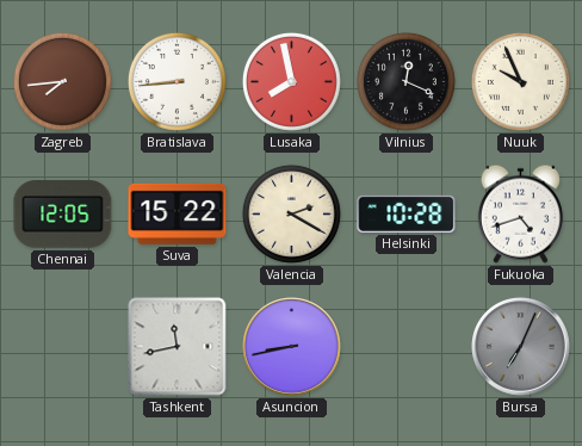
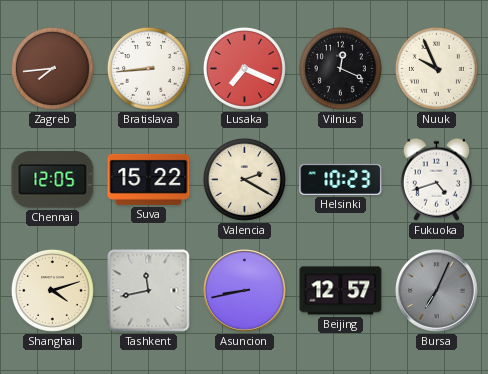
Lusaka: 7:58 -> 7:19 (244, 68)
Helsinki: 10:28 -> 10:23 (341, 179)
Shanghai: none -> 4:12 (52, 290)
Beijing: none -> 12:57 (341, 291)
